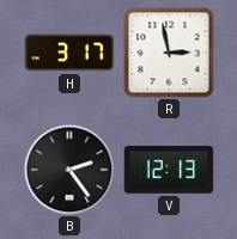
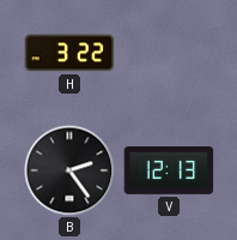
H: 3:17 -> 3:22 (69, 53)
R: 2:58 -> none (169, 53)
